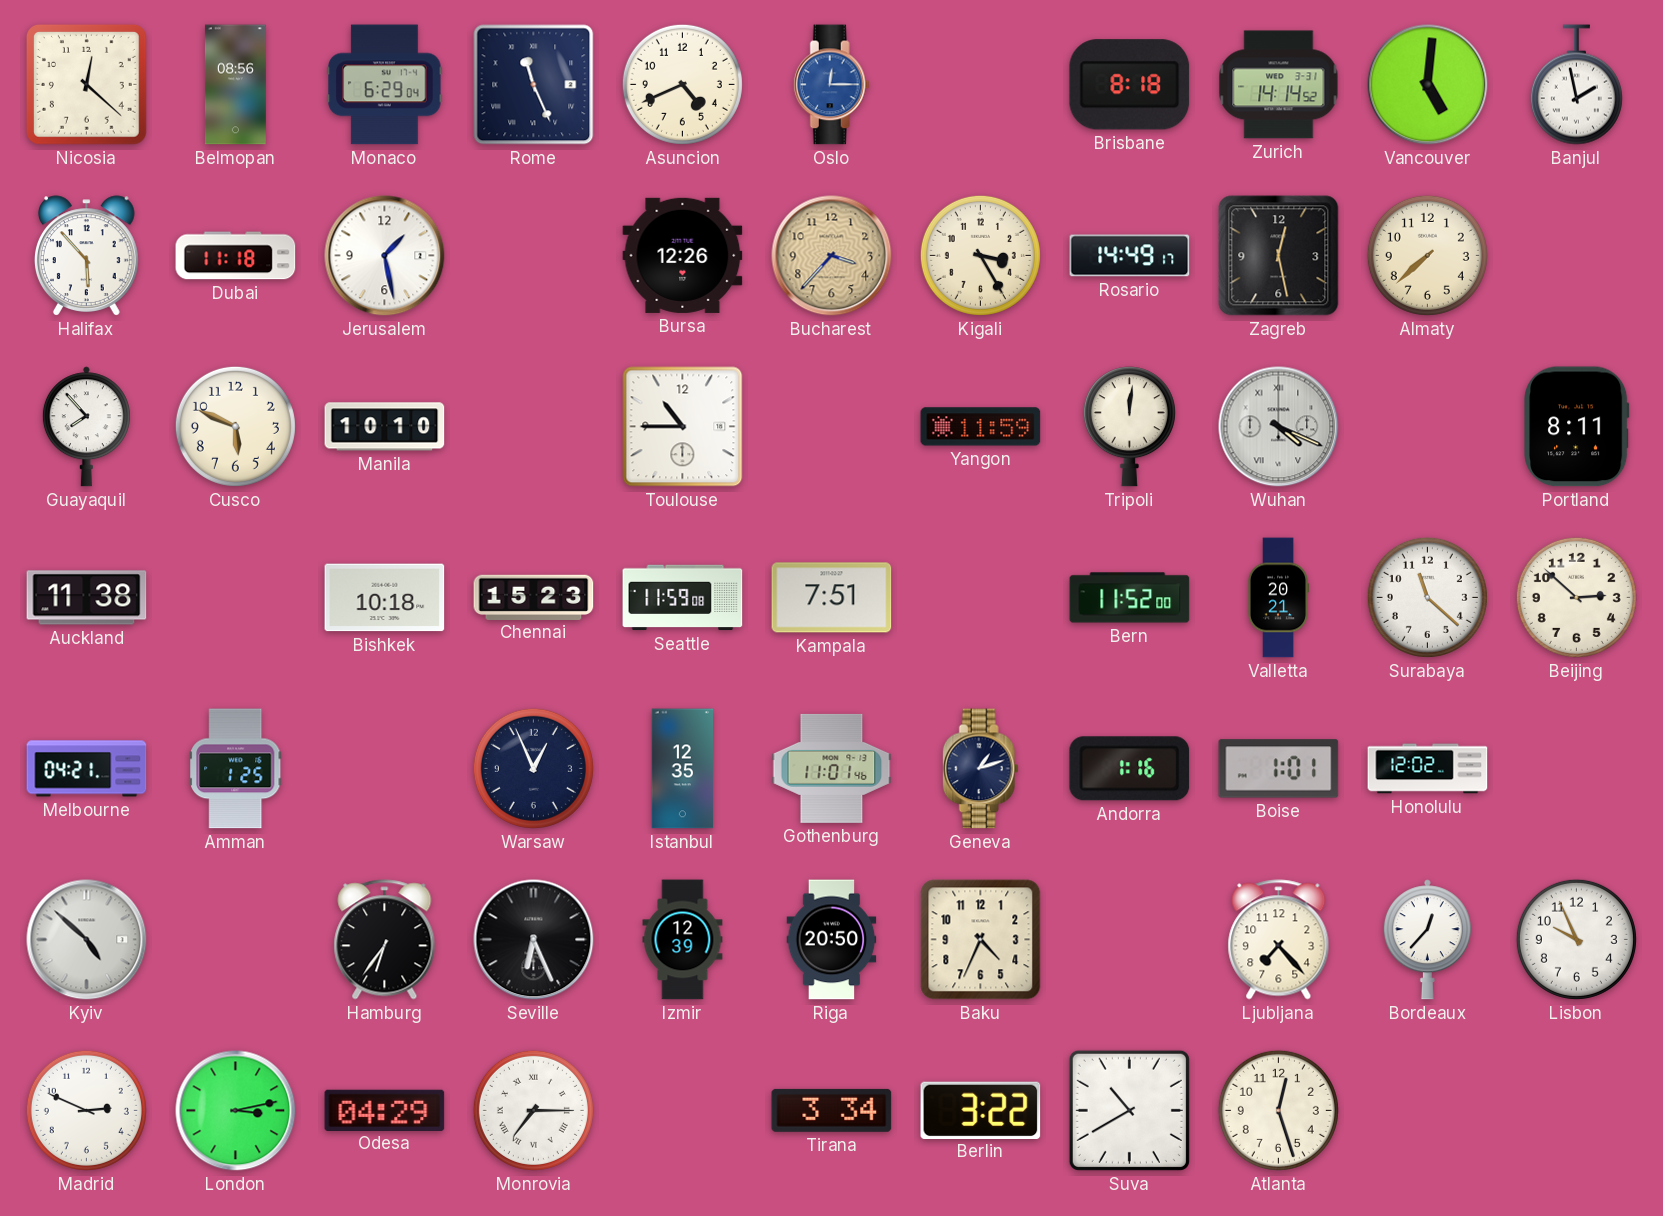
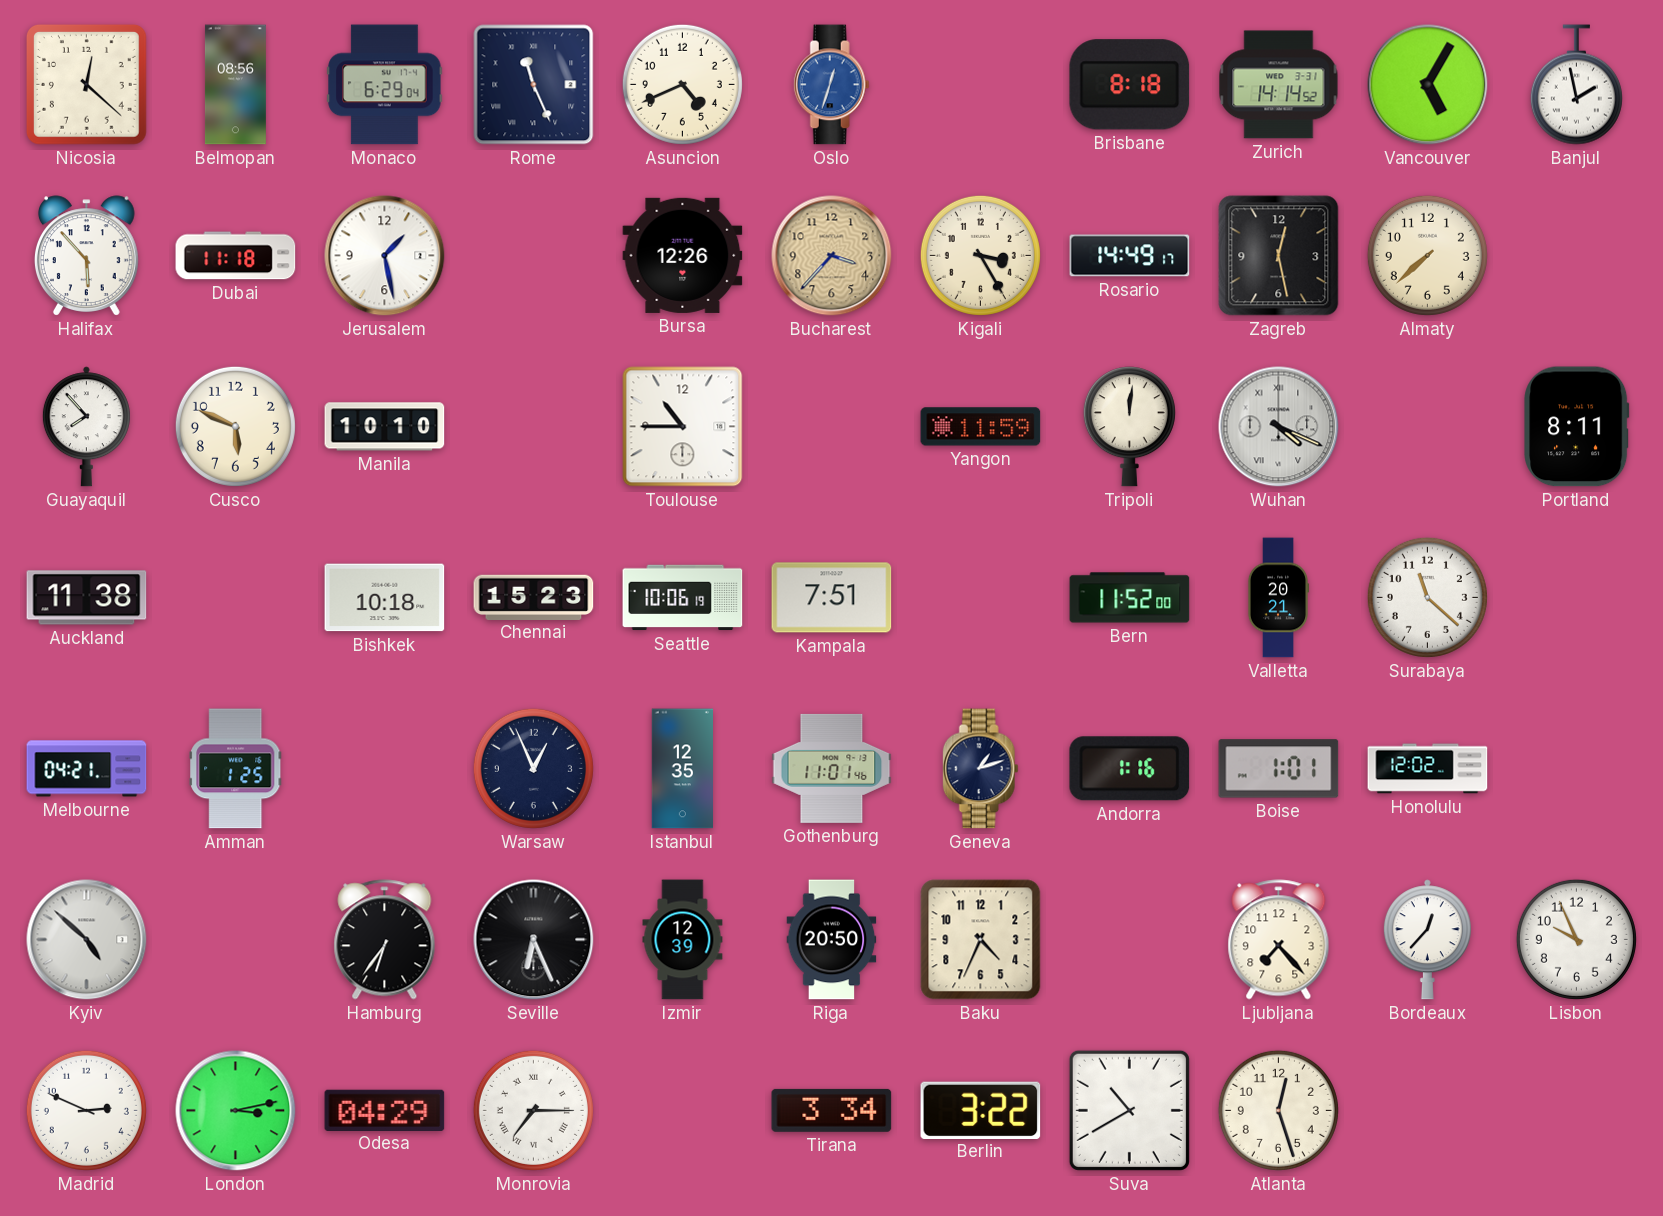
Oslo: 12:15 -> 12:33 (831, 85)
Vancouver: 5:01 -> 5:05 (1428, 85)
Seattle: 11:59 -> 10:06 (683, 598)
Beijing: 2:52 -> none (1576, 597)
